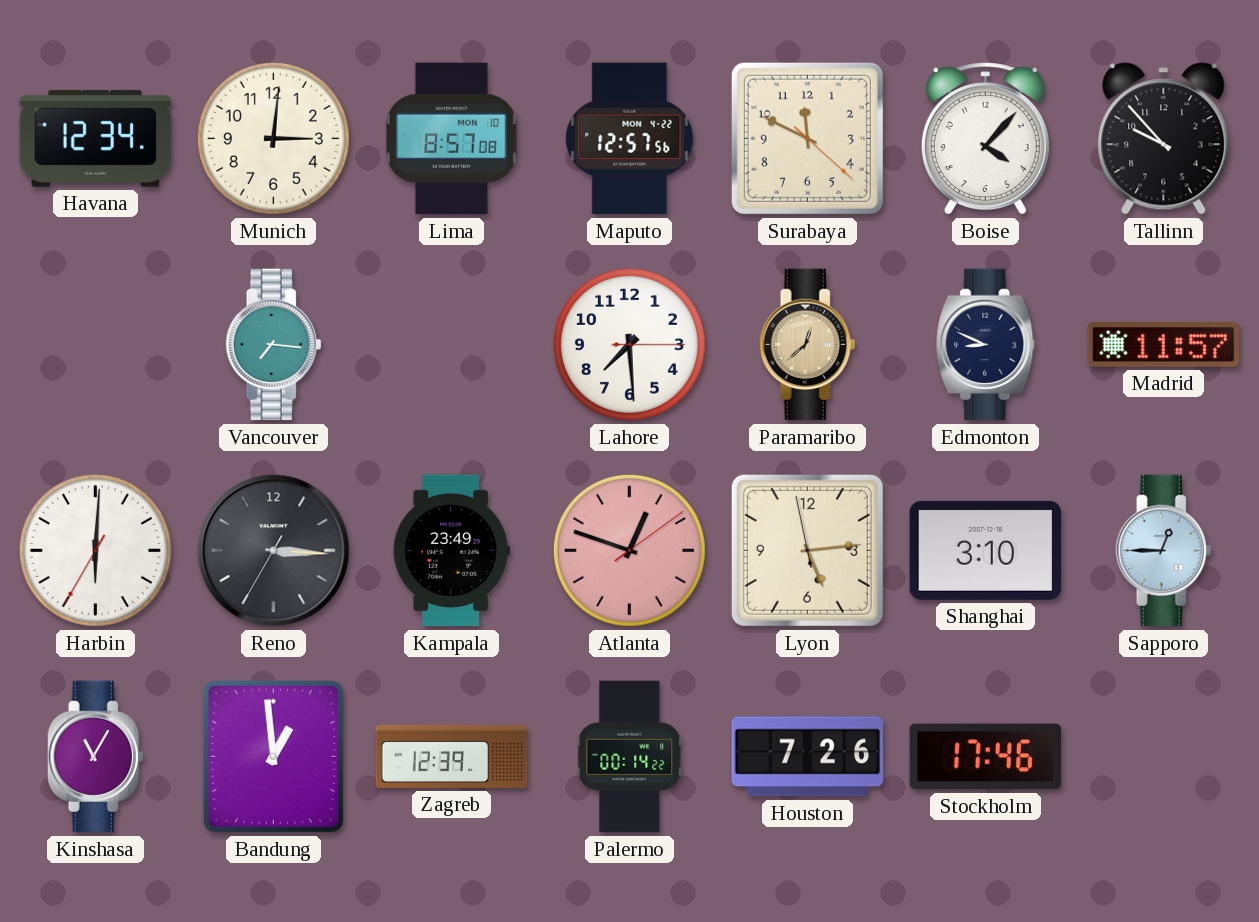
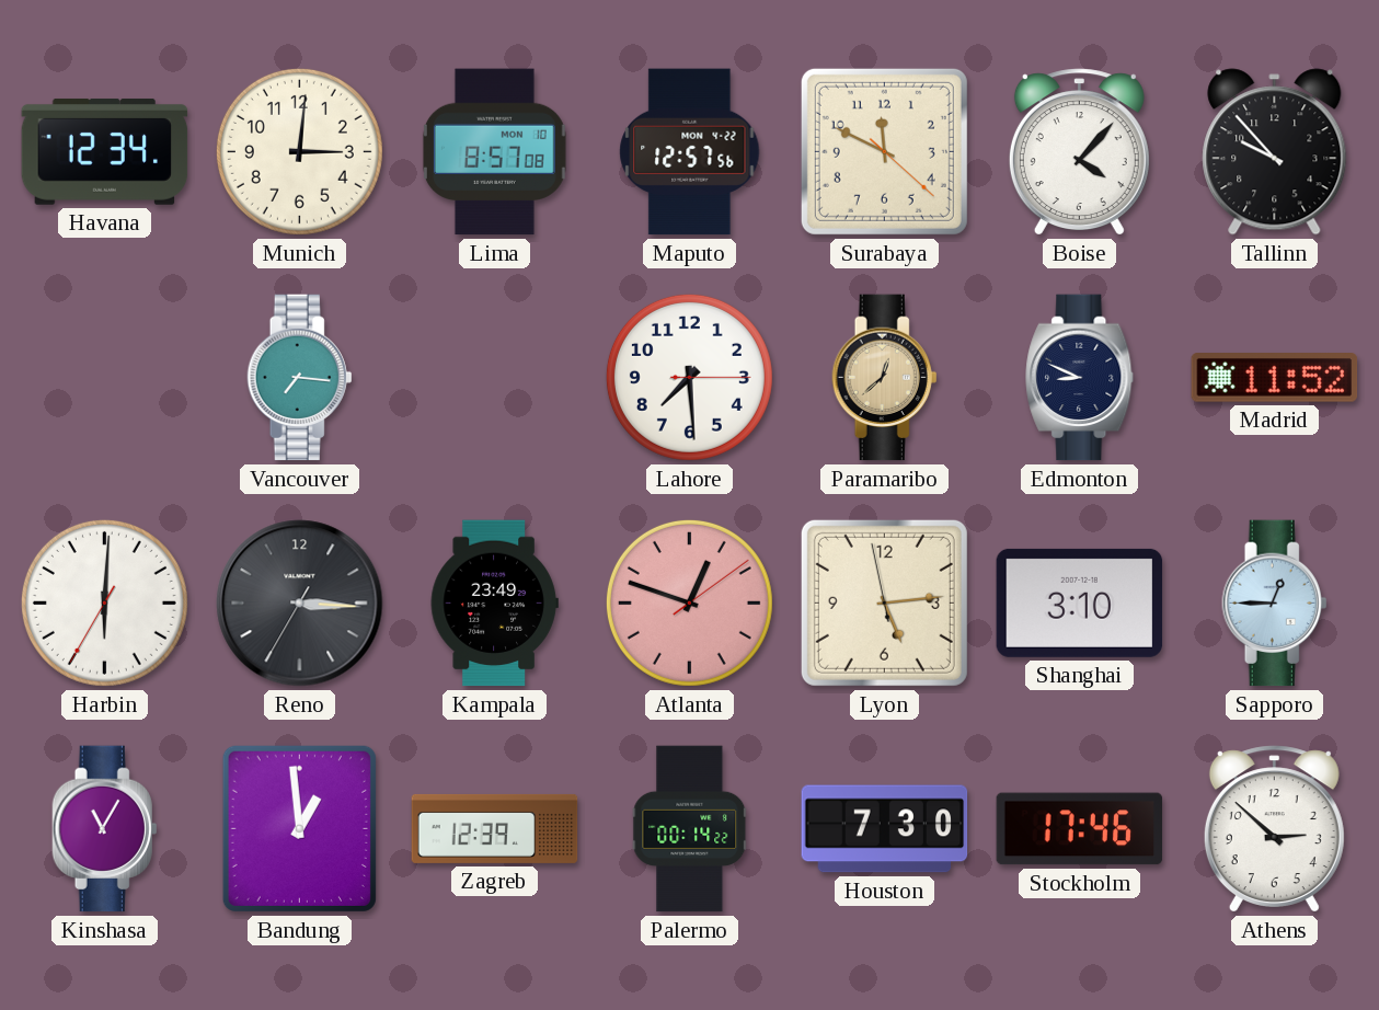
Madrid: 11:57 -> 11:52 (1275, 378)
Houston: 7:26 -> 7:30 (885, 829)
Athens: none -> 2:52 (1274, 829)
